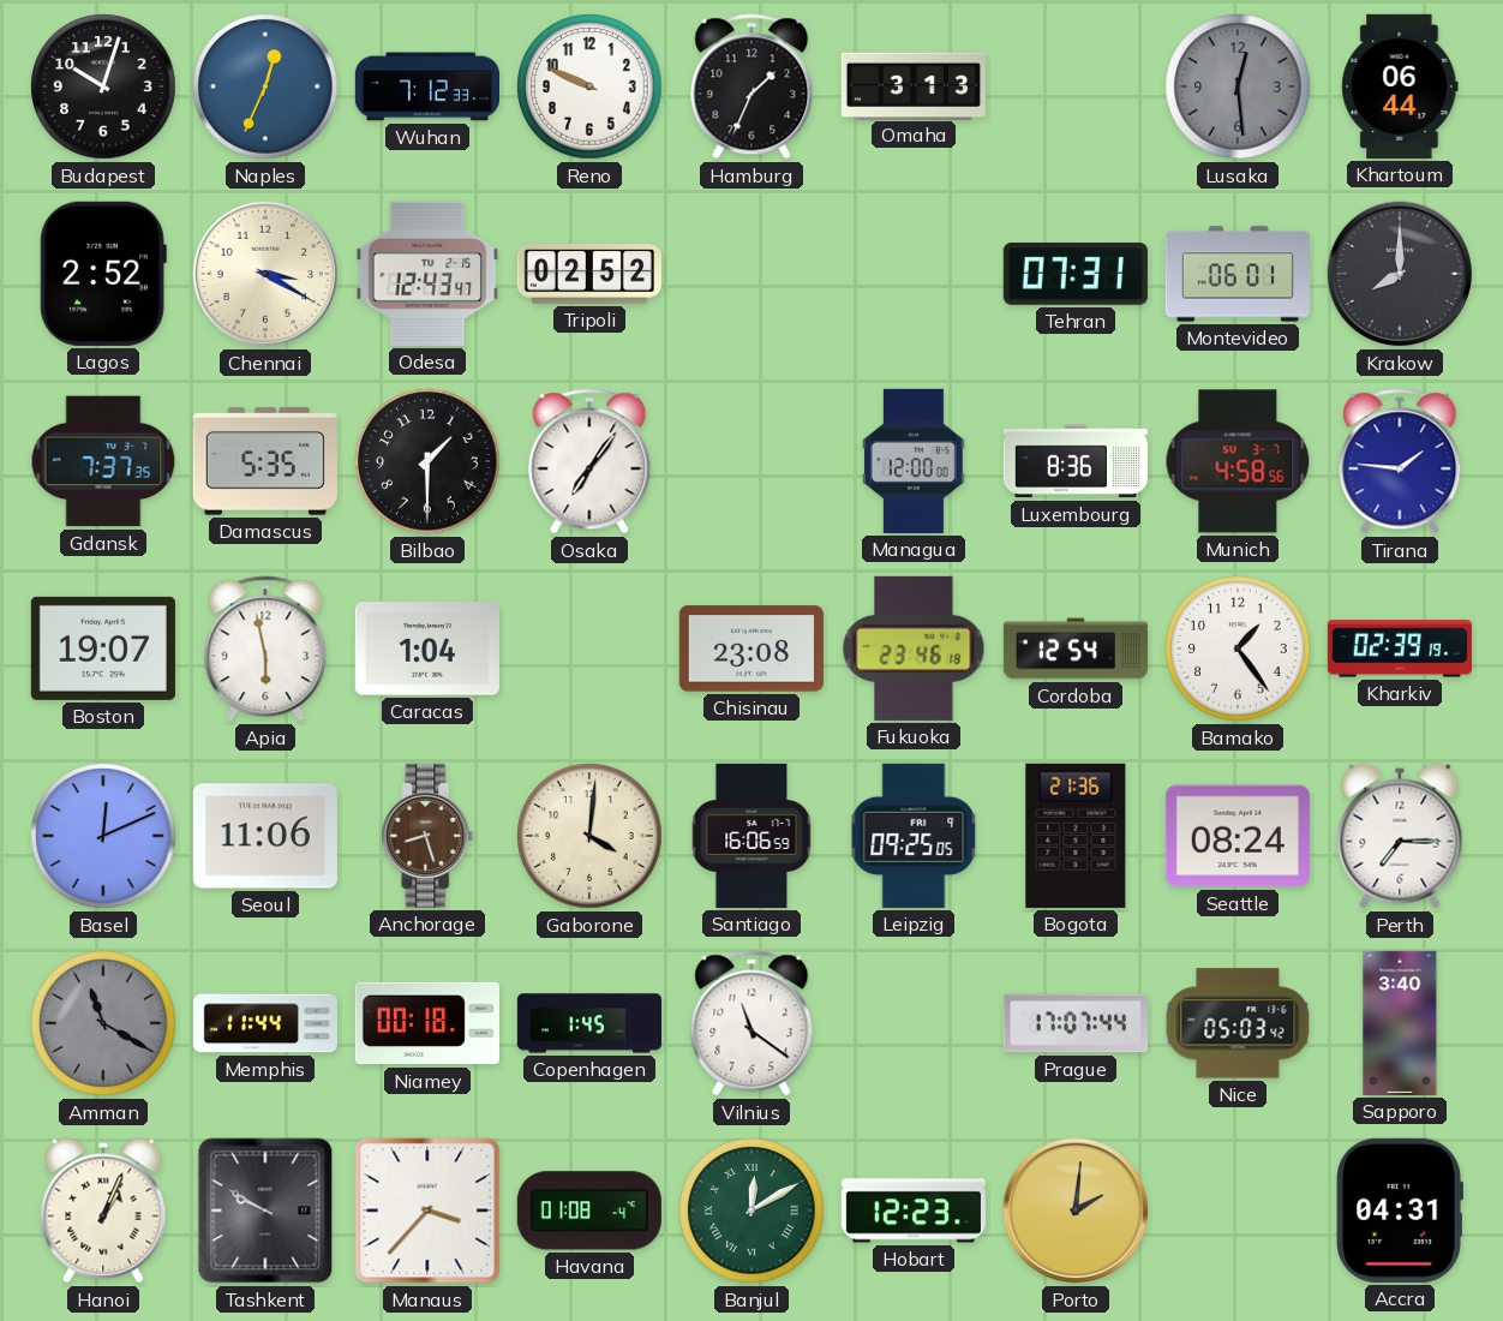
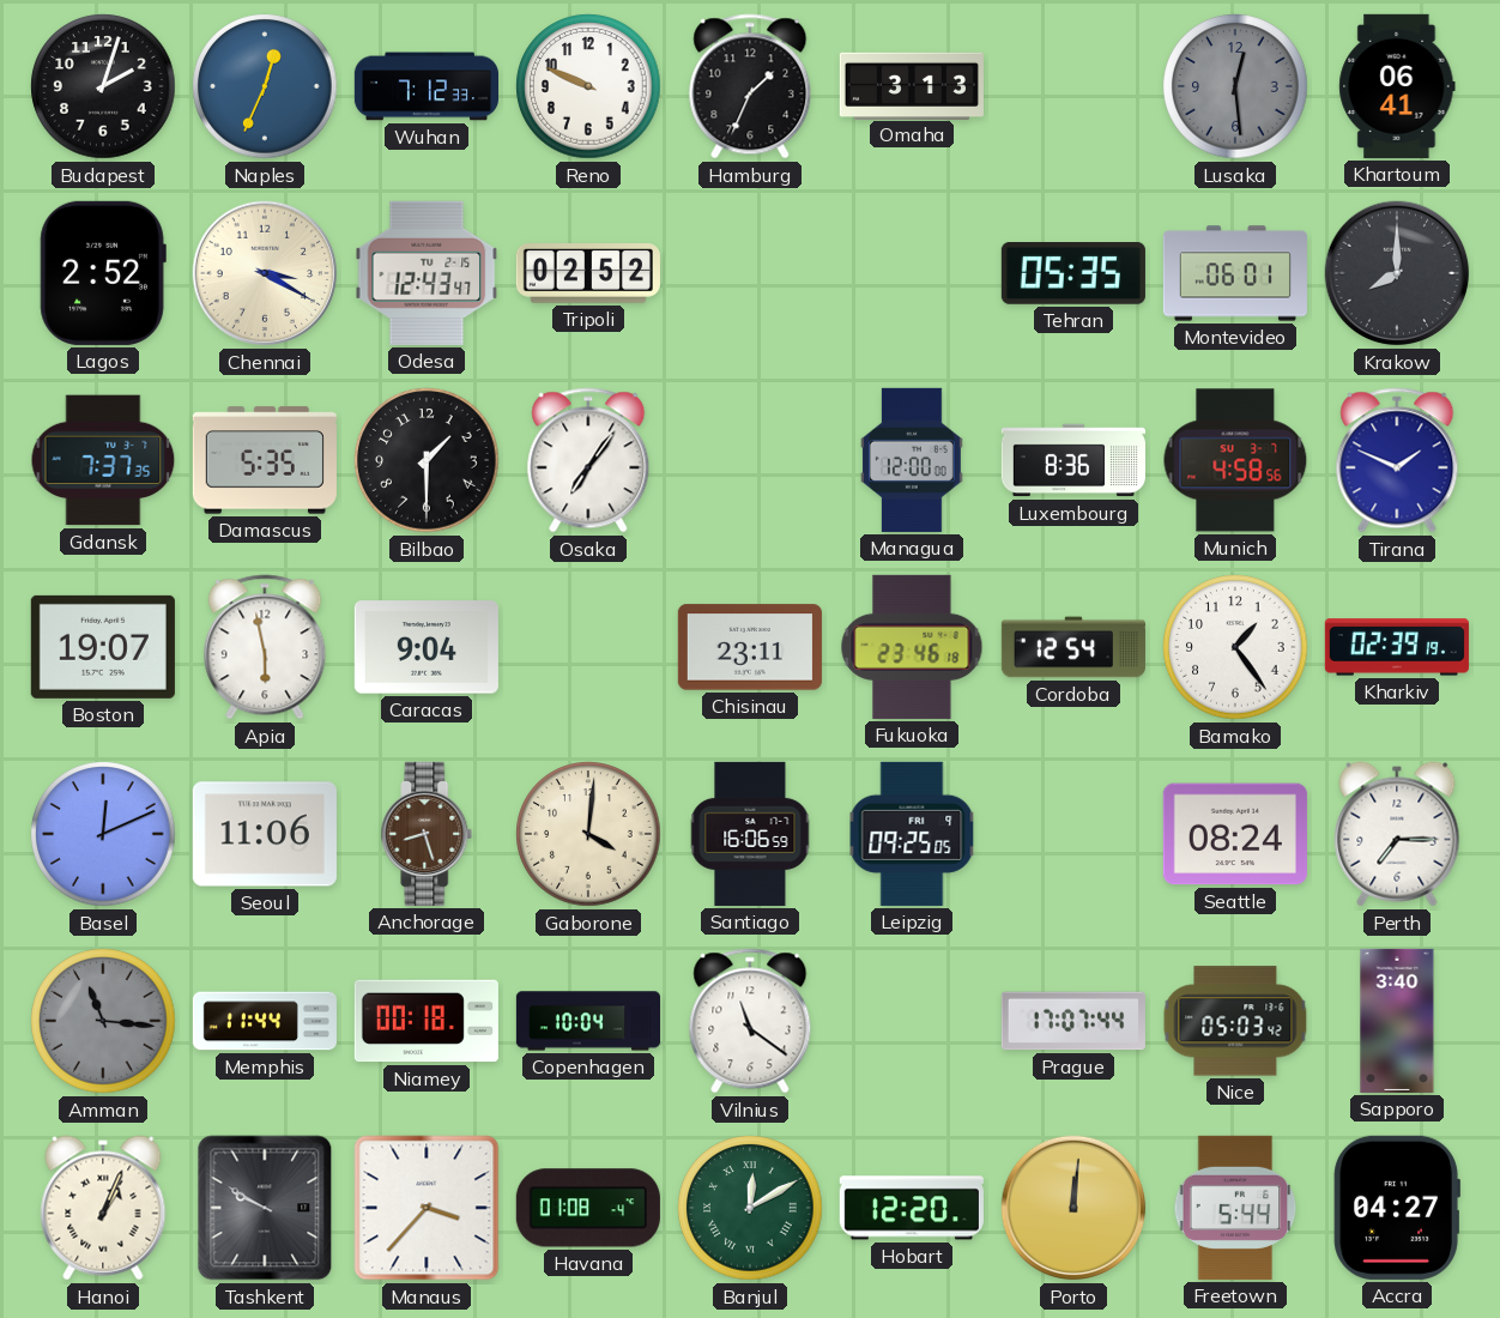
Budapest: 10:03 -> 2:03 (103, 86)
Khartoum: 06:44 -> 06:41 (1397, 86)
Tehran: 07:31 -> 05:35 (1073, 274)
Tirana: 1:46 -> 1:49 (1397, 460)
Caracas: 1:04 -> 9:04 (427, 647)
Chisinau: 23:08 -> 23:11 (750, 647)
Bogota: 21:36 -> none (1076, 836)
Amman: 11:20 -> 11:16 (103, 1021)
Copenhagen: 1:45 -> 10:04 (587, 1021)
Hobart: 12:23 -> 12:20 (912, 1208)
Porto: 2:01 -> 12:01 (1073, 1208)
Freetown: none -> 5:44 (1235, 1208)
Accra: 04:31 -> 04:27 (1397, 1208)
